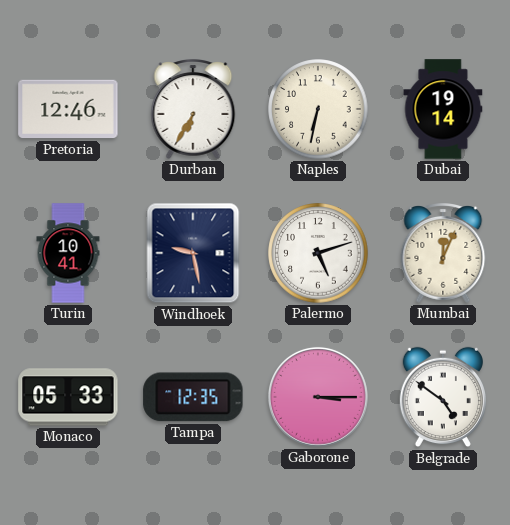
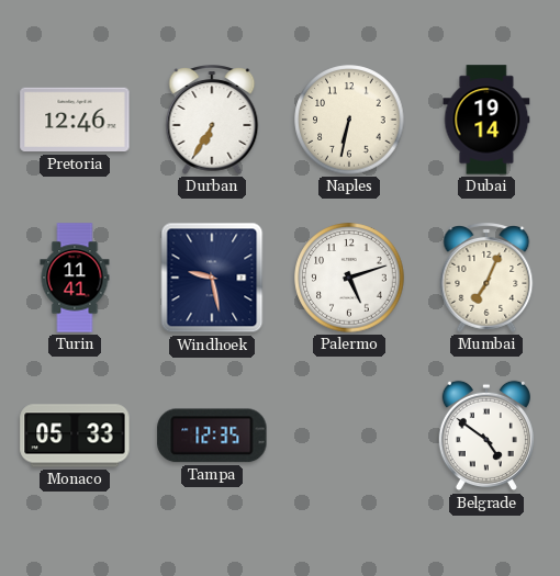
Turin: 10:41 -> 11:41 (75, 278)
Mumbai: 12:04 -> 7:04 (486, 279)
Gaborone: 3:15 -> none (318, 397)
